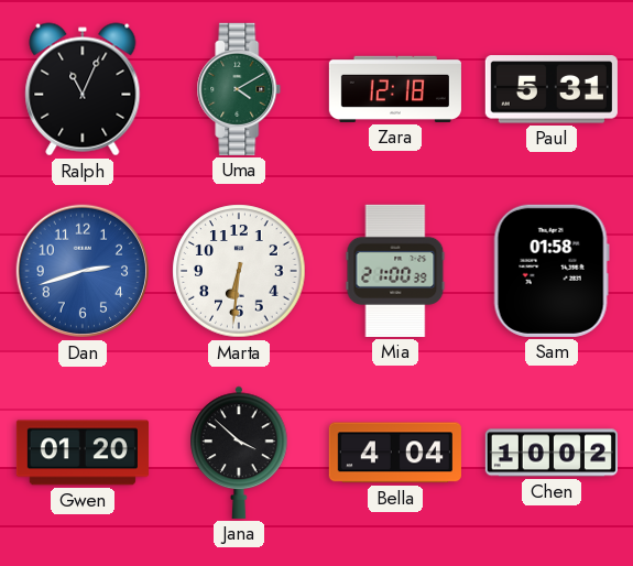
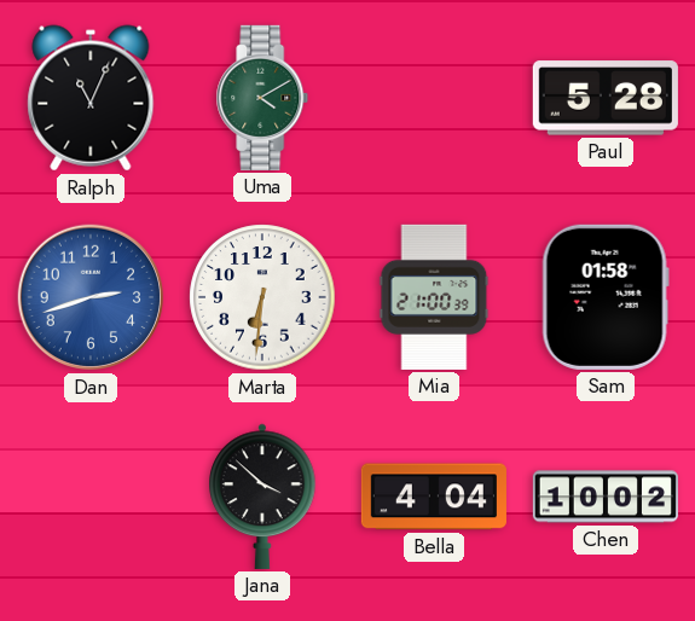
Zara: 12:18 -> none (395, 89)
Paul: 5:31 -> 5:28 (606, 98)
Gwen: 01:20 -> none (83, 453)
